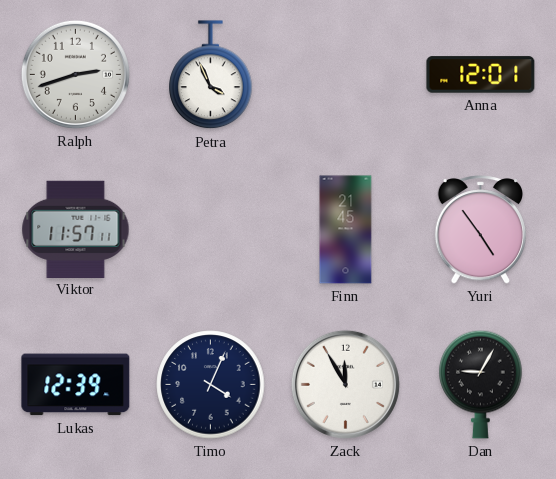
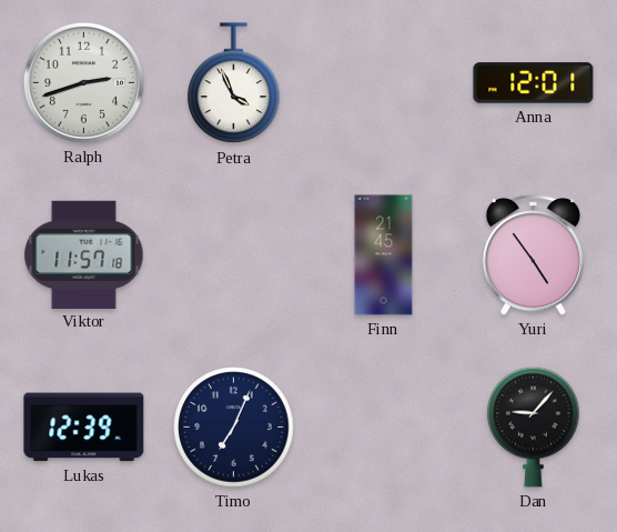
Viktor: 11:57:11 -> 11:57:18 (84, 254)
Timo: 4:04 -> 7:04 (234, 428)
Zack: 11:55 -> none (345, 384)
Dan: 9:05 -> 9:07 (534, 426)
